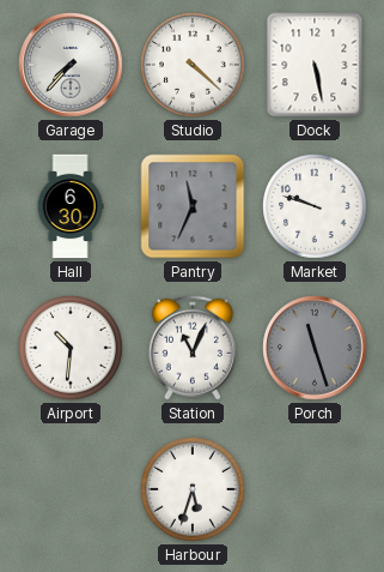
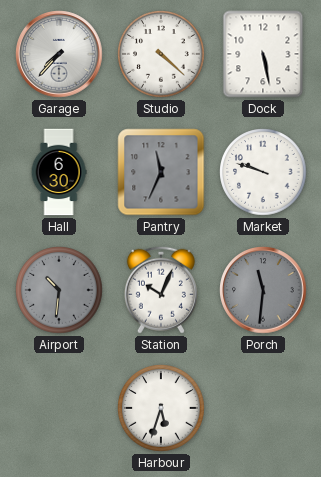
Airport dial: white -> grey (59, 290)
Station: 11:04 -> 10:04 (161, 290)
Porch: 11:27 -> 11:31 (263, 290)
